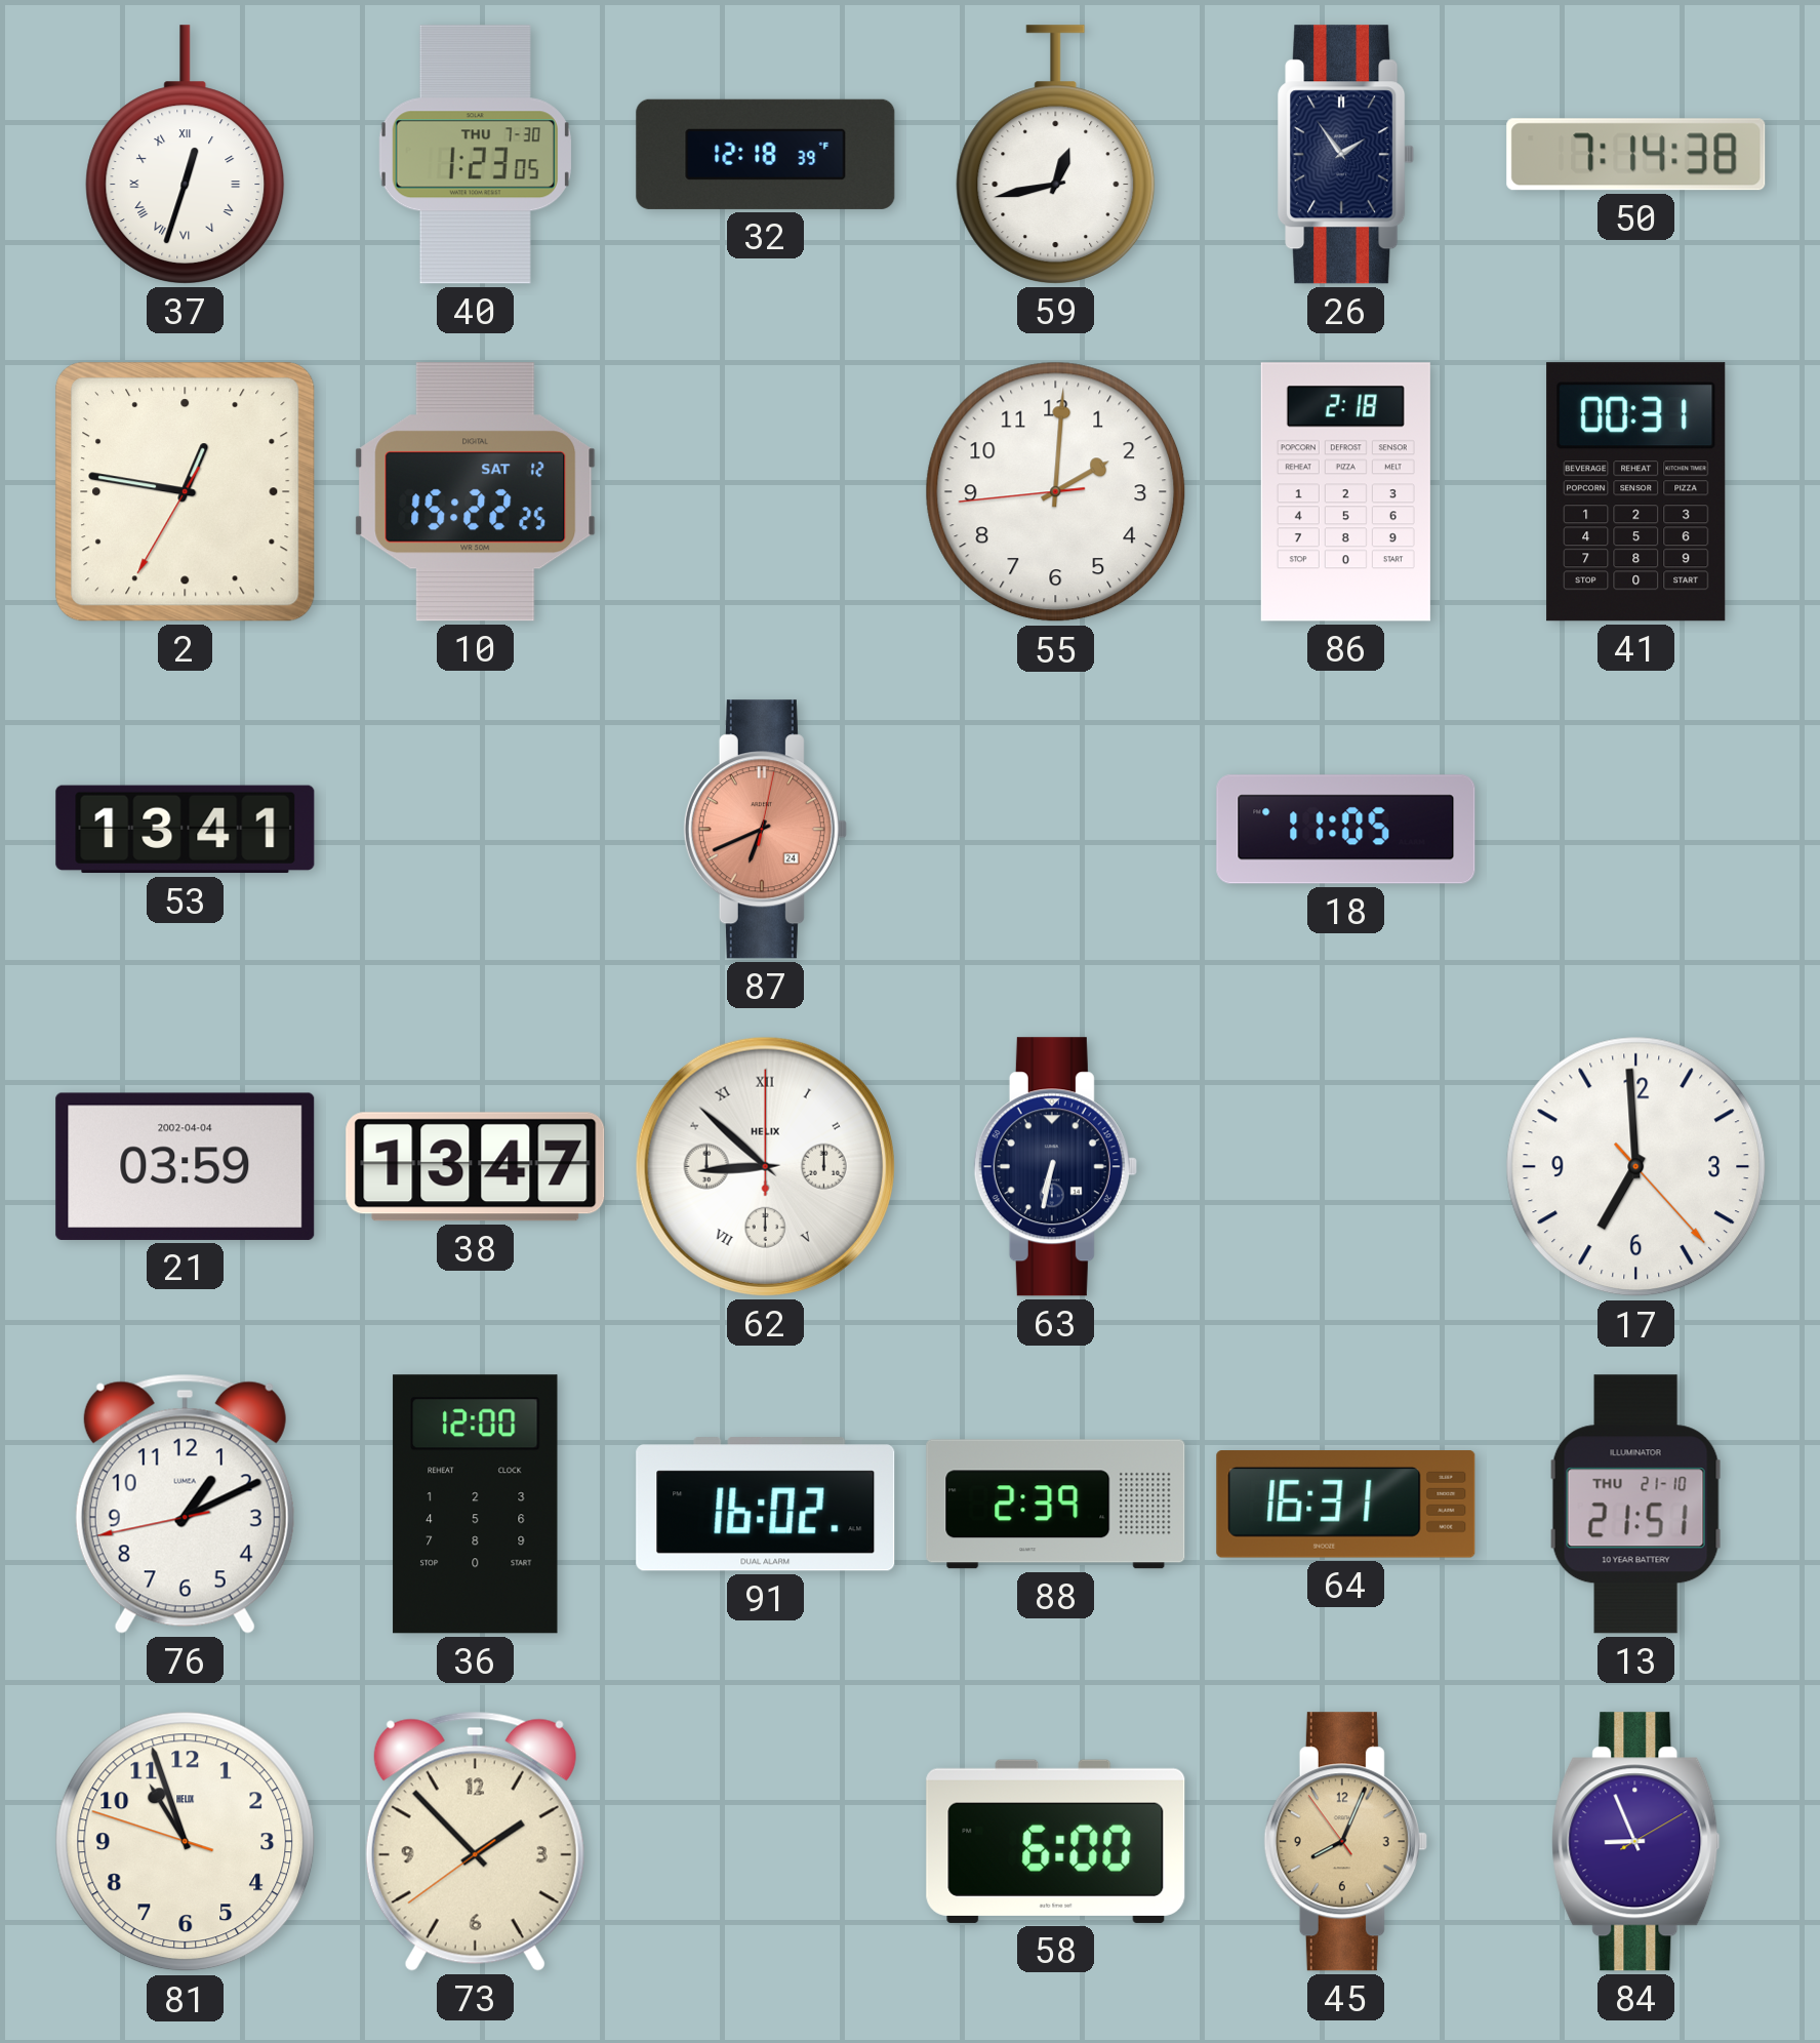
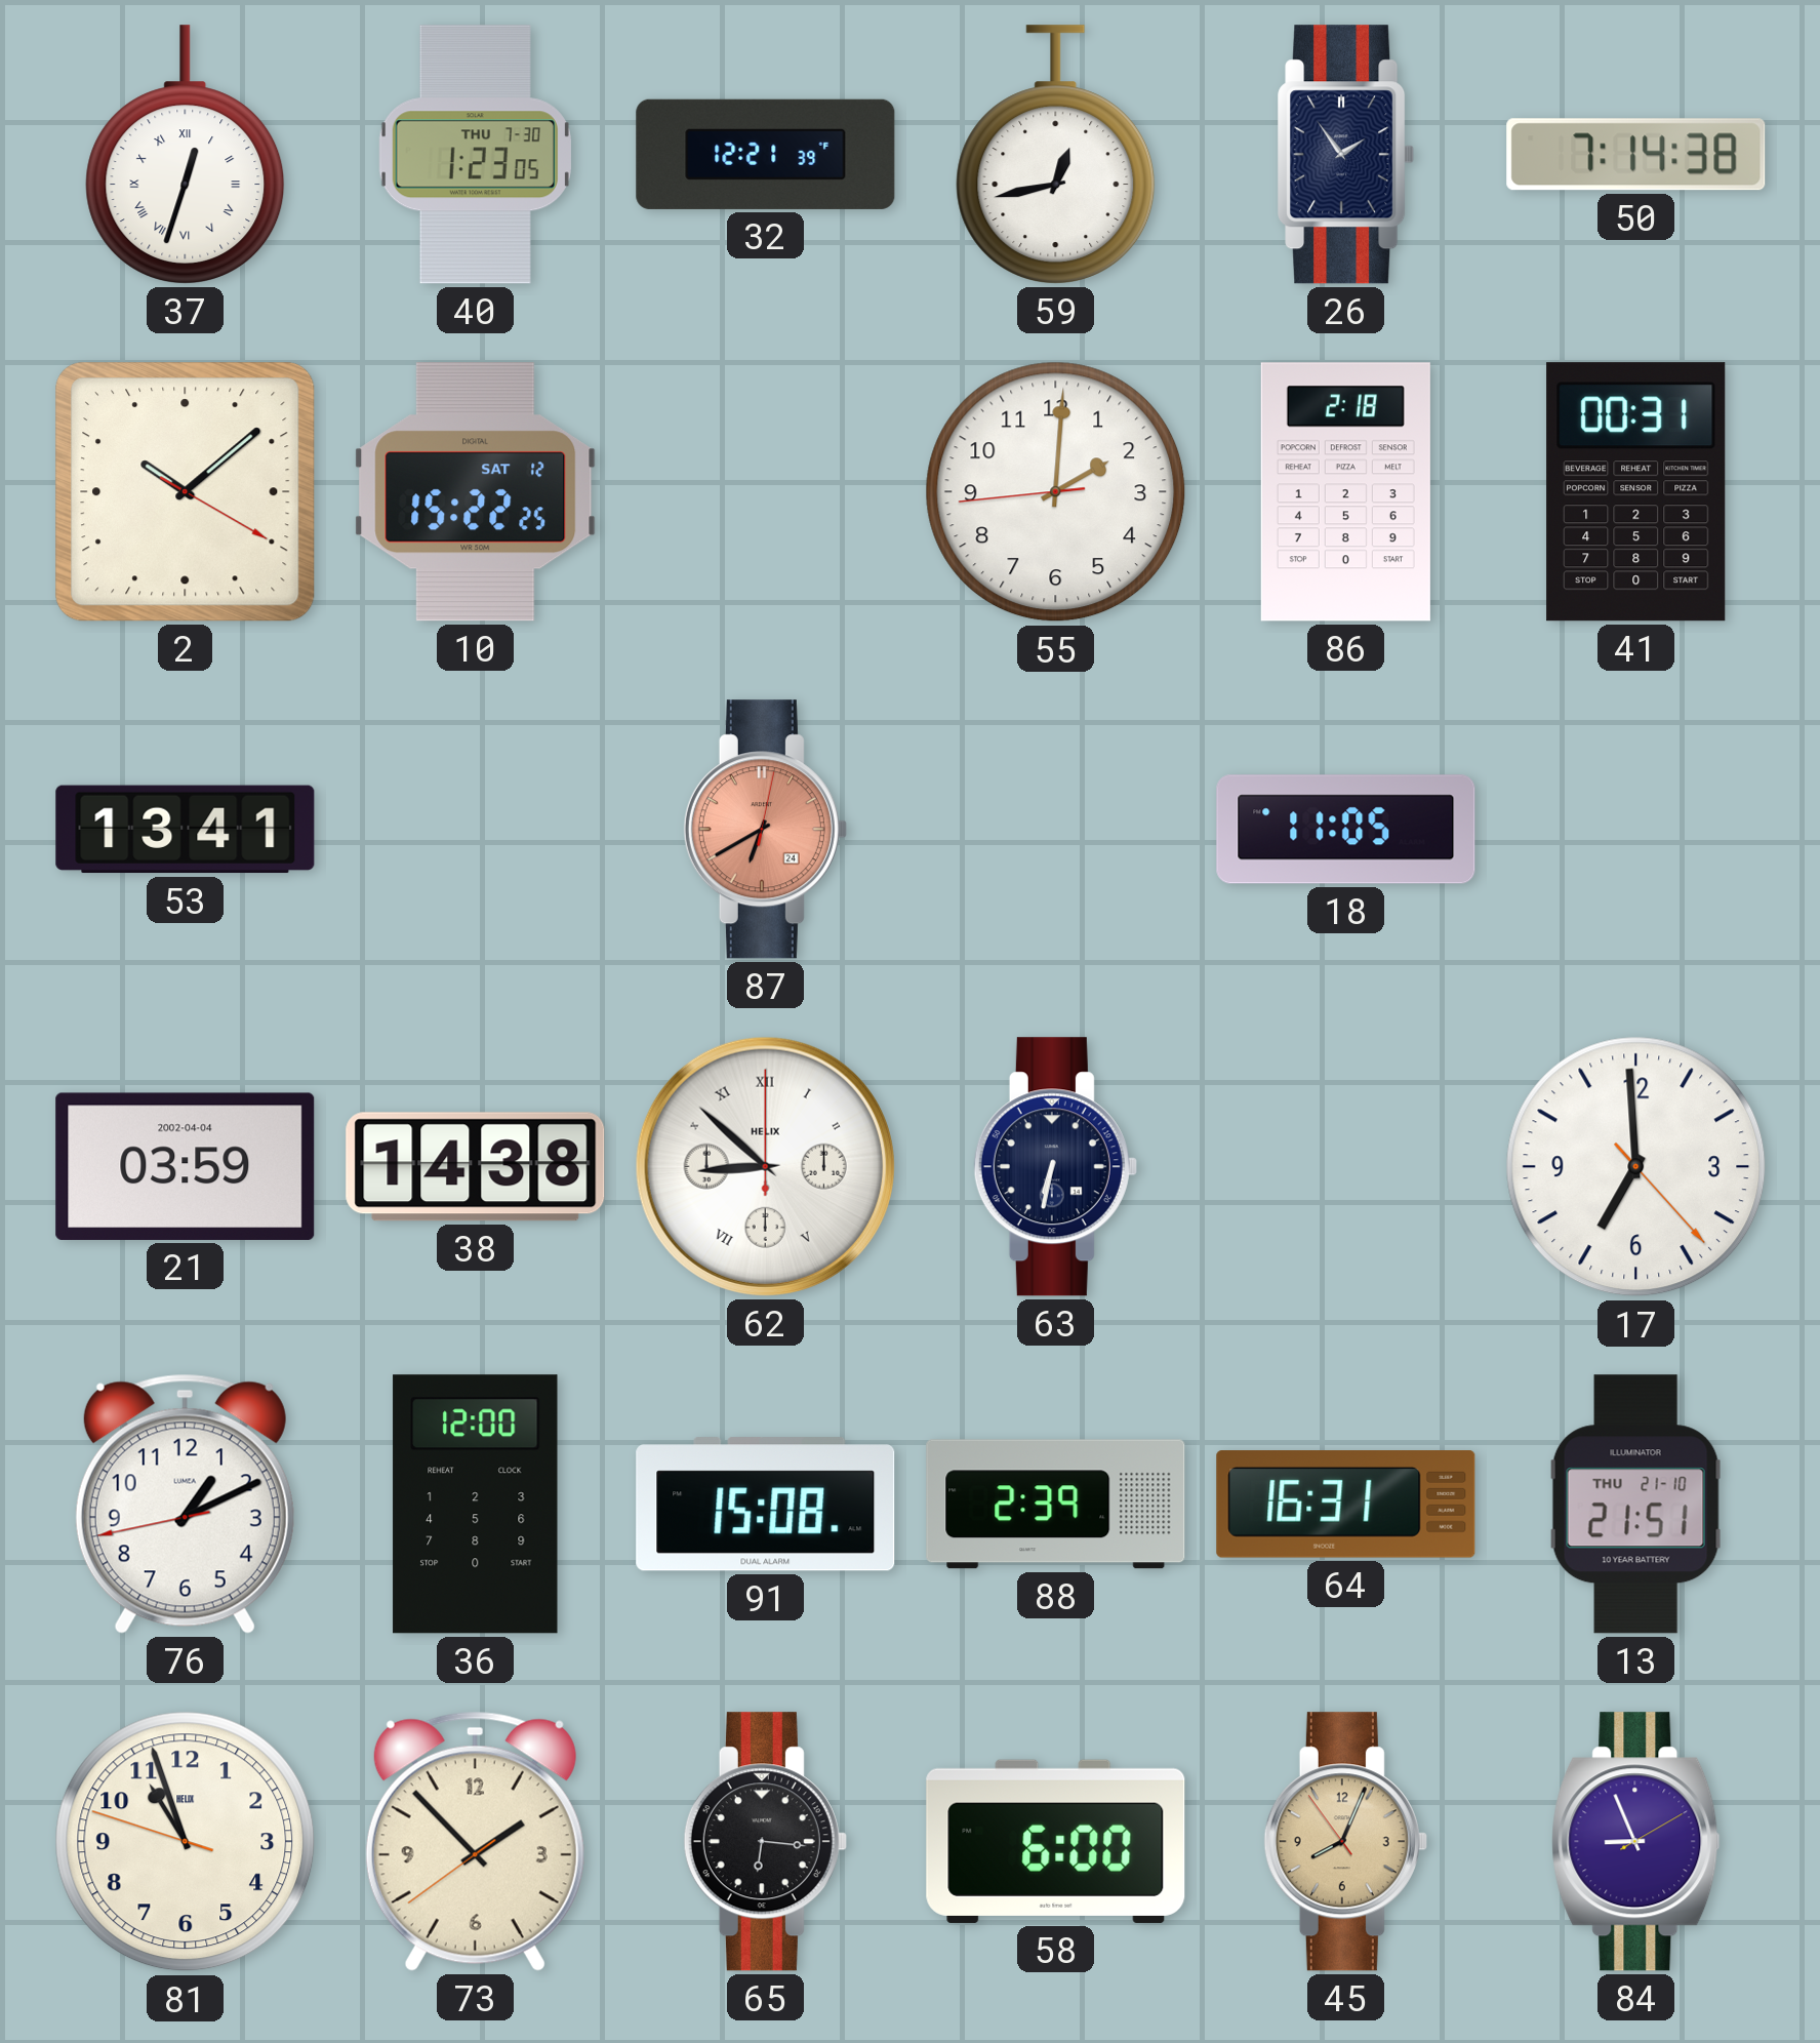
32: 12:18 -> 12:21 (766, 154)
2: 12:46 -> 10:08 (186, 492)
87: 6:41 -> 6:40 (765, 830)
38: 13:47 -> 14:38 (476, 1167)
91: 16:02 -> 15:08 (766, 1505)
65: none -> 6:16 (765, 1842)
